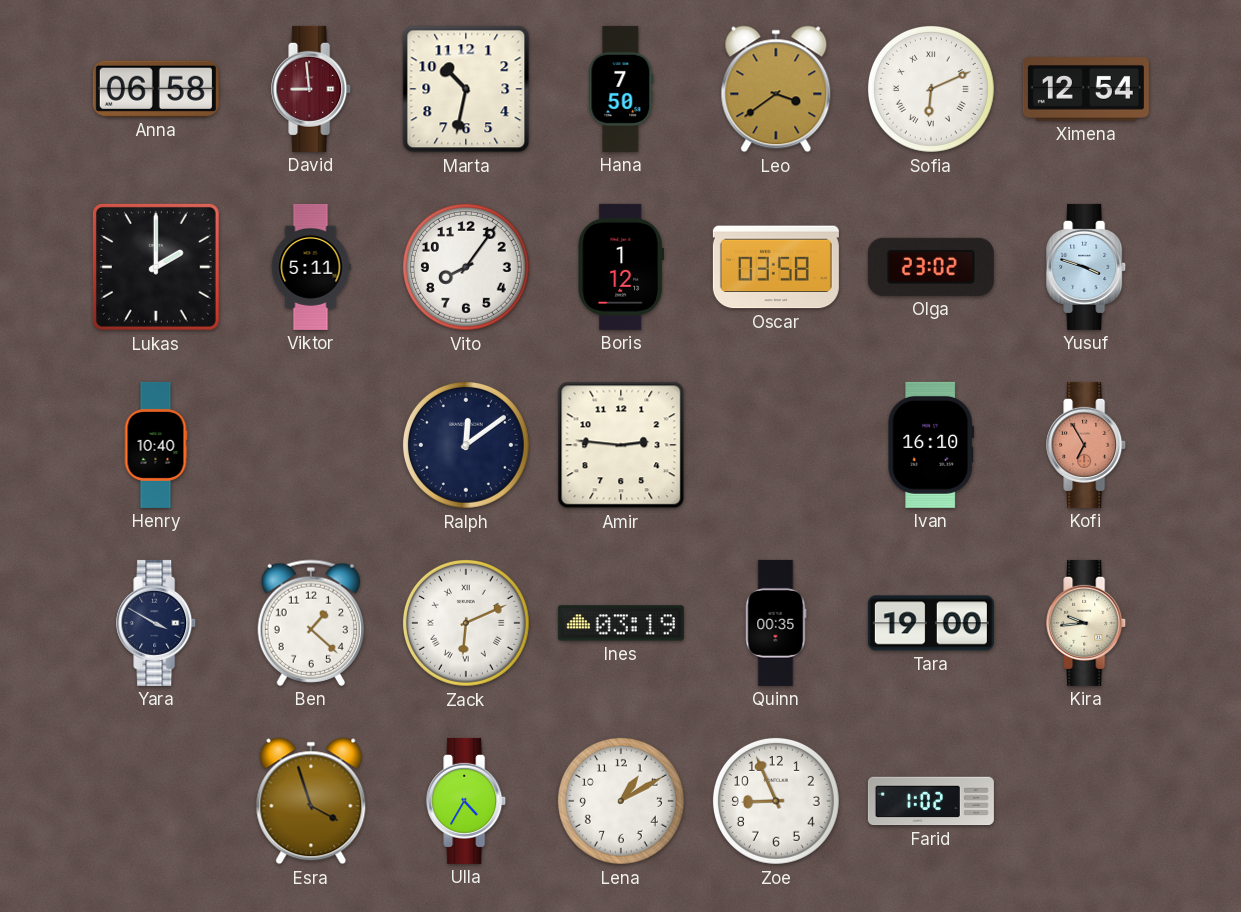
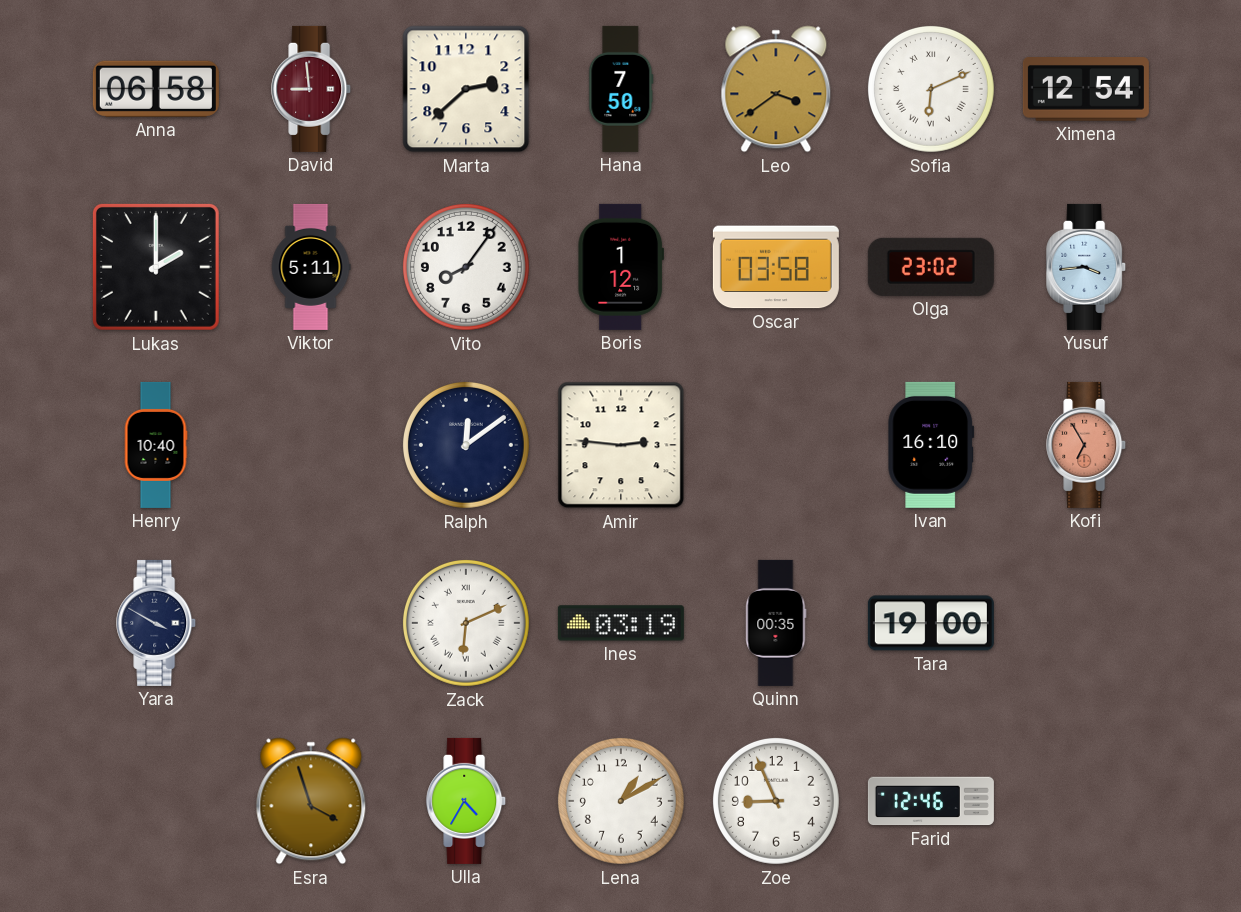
Marta: 10:32 -> 2:38 (466, 89)
Yusuf: 3:48 -> 3:44 (1087, 267)
Ben: 1:22 -> none (310, 623)
Kira: 9:44 -> none (1087, 623)
Farid: 1:02 -> 12:46 (931, 801)
